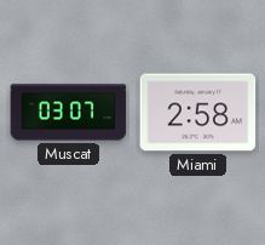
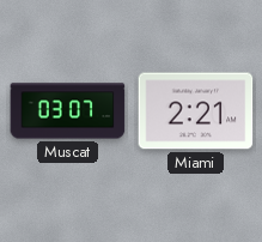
Miami: 2:58 -> 2:21 (196, 111)
